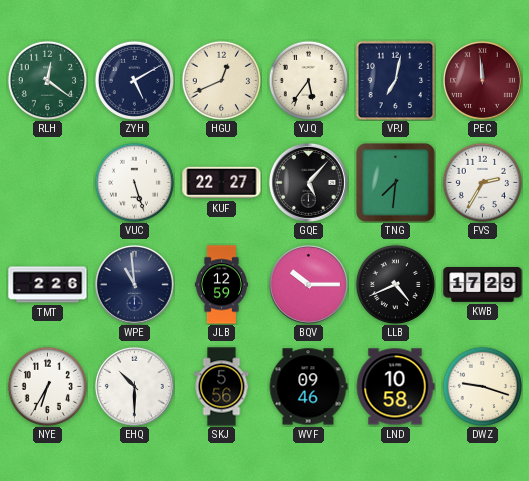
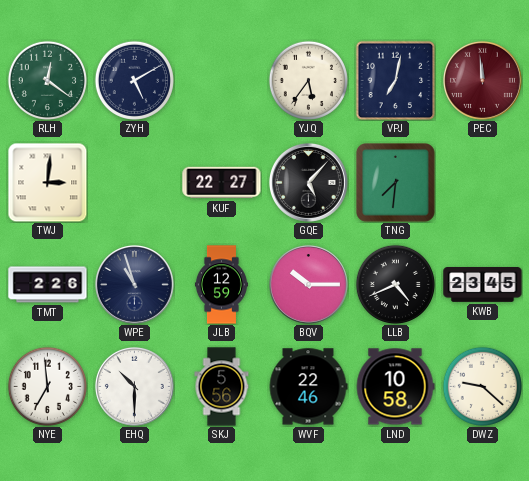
HGU: 12:41 -> none (221, 80)
TWJ: none -> 3:01 (47, 182)
VUC: 5:27 -> none (134, 182)
FVS: 2:35 -> none (482, 182)
WPE: 10:59 -> 10:57 (134, 284)
KWB: 17:29 -> 23:45 (483, 285)
NYE: 6:35 -> 6:59 (47, 386)
WVF: 09:46 -> 22:46 (308, 387)
DWZ: 9:18 -> 9:22 (482, 386)
